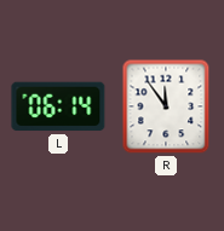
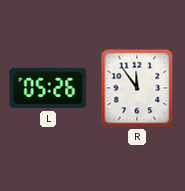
L: 06:14 -> 05:26 (48, 88)
